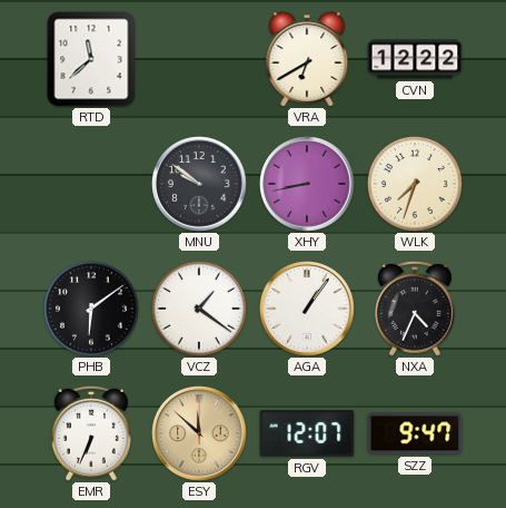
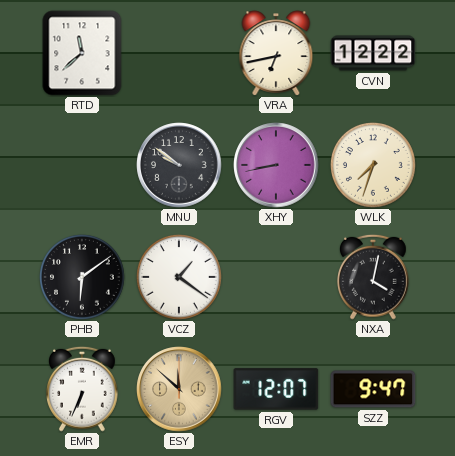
VRA: 6:40 -> 6:43 (276, 53)
AGA: 1:06 -> none (307, 309)
NXA: 4:34 -> 4:02 (374, 277)
